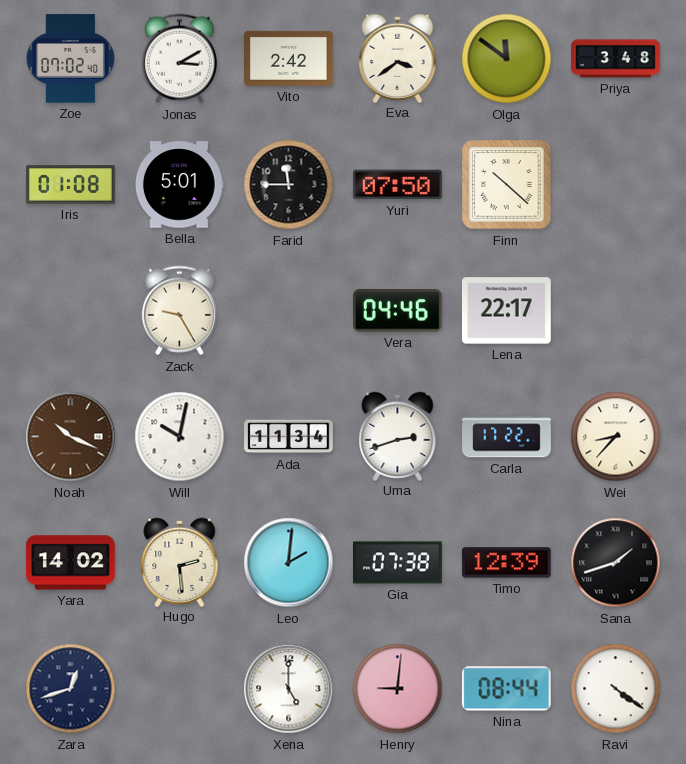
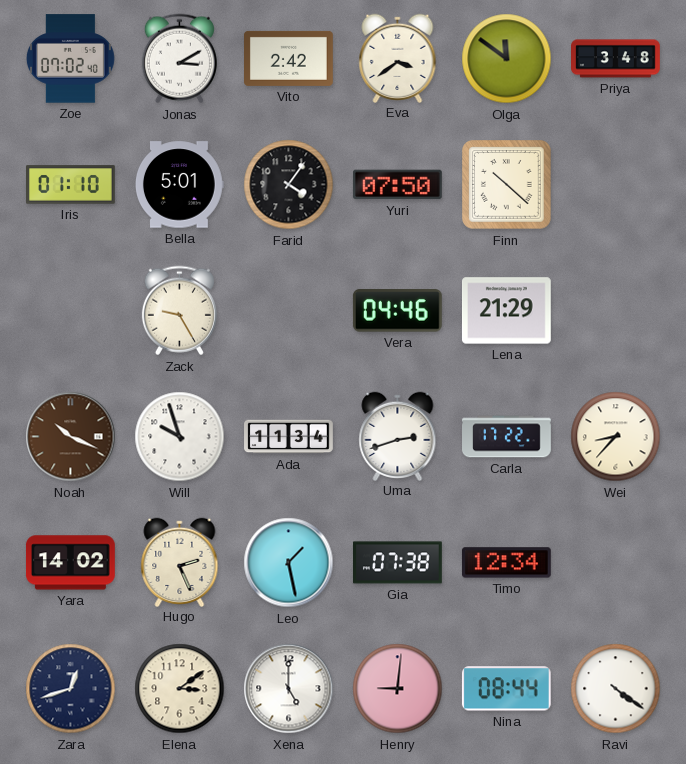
Iris: 01:08 -> 01:10 (71, 185)
Farid: 11:45 -> 4:06 (289, 185)
Lena: 22:17 -> 21:29 (506, 311)
Will: 10:02 -> 9:57 (180, 437)
Hugo: 2:29 -> 2:26 (180, 562)
Leo: 2:01 -> 1:28 (289, 563)
Timo: 12:39 -> 12:34 (506, 563)
Sana: 1:42 -> none (616, 563)
Elena: none -> 3:09 (180, 689)
